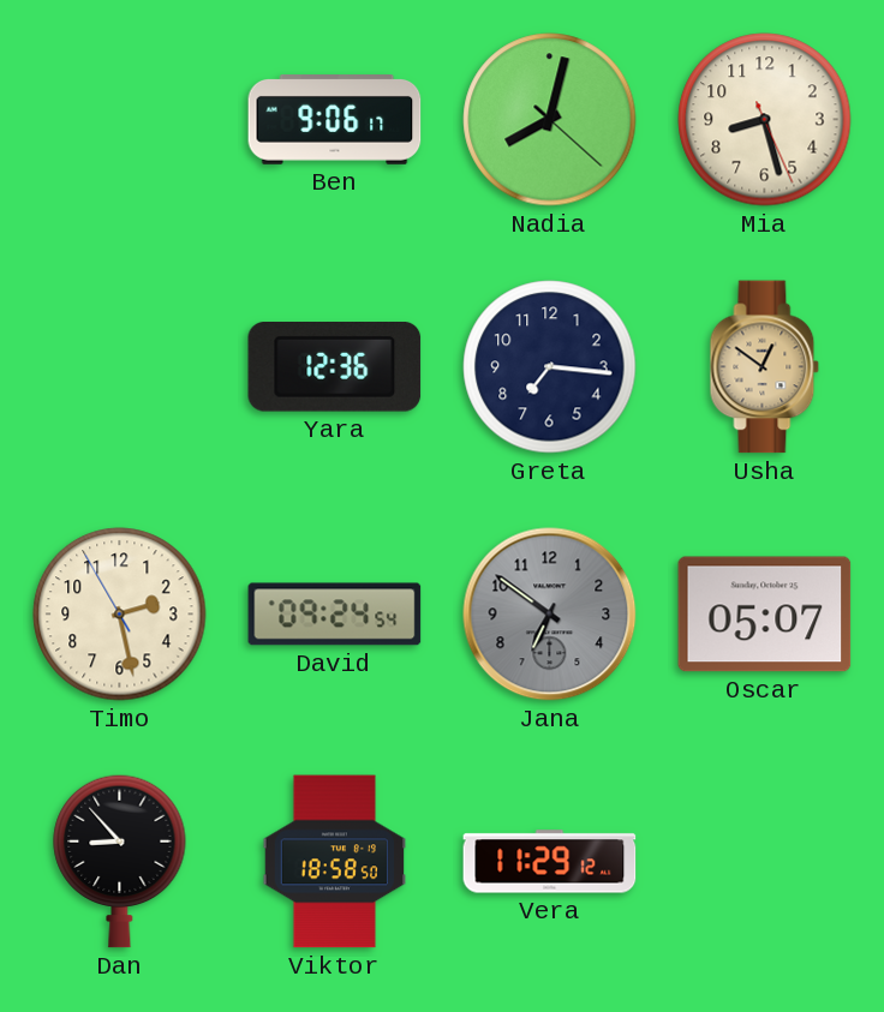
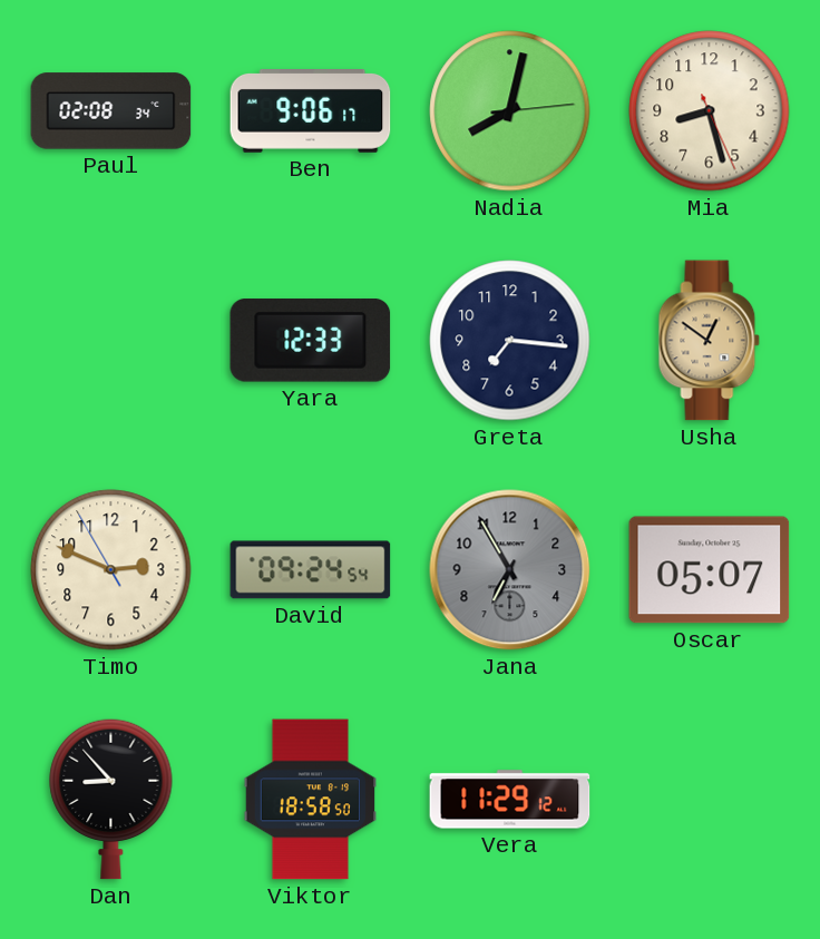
Paul: none -> 02:08 (111, 111)
Nadia: 8:02:22 -> 8:02:14 (510, 111)
Yara: 12:36 -> 12:33 (311, 341)
Timo: 2:27 -> 2:48 (111, 570)
Jana: 6:51 -> 6:55 (510, 570)
